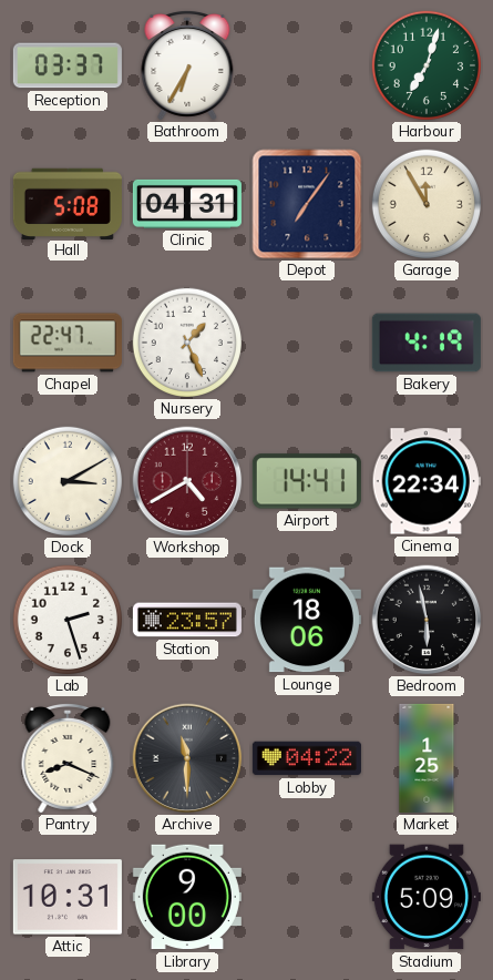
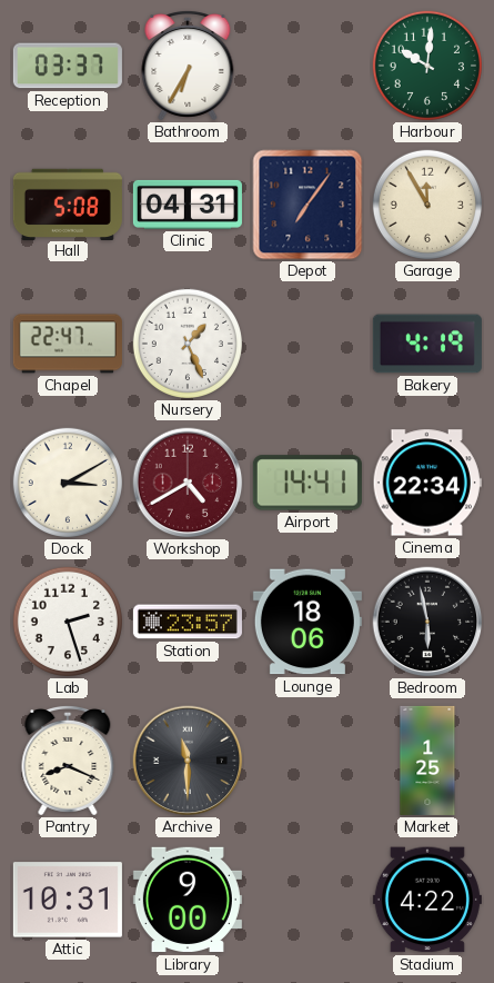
Harbour: 7:03 -> 10:01 (427, 66)
Lobby: 04:22 -> none (307, 758)
Stadium: 5:09 -> 4:22 (427, 900)
